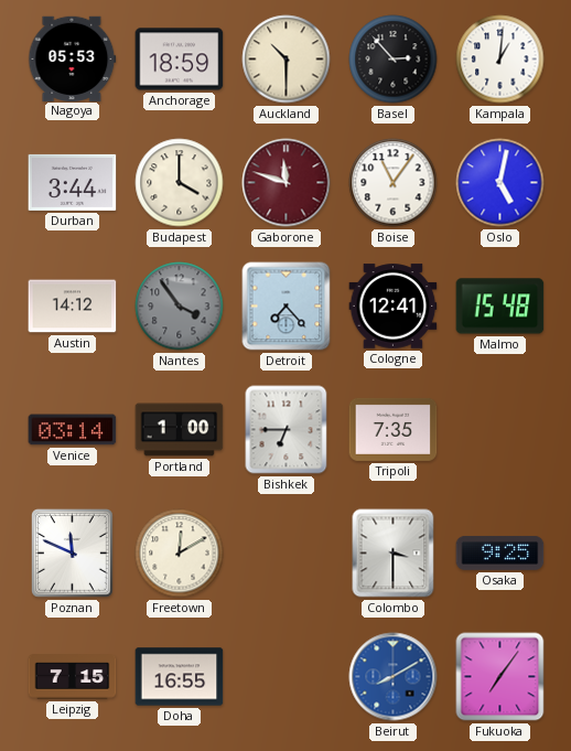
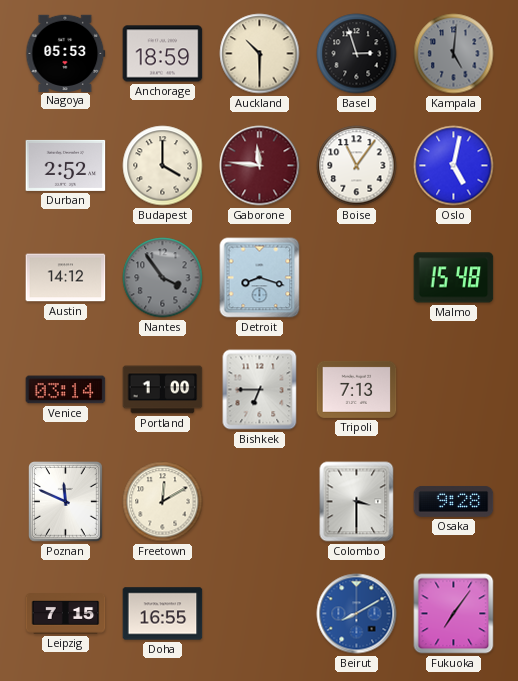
Basel: 2:53 -> 2:57 (357, 54)
Kampala: 1:01 -> 5:01 (454, 54)
Kampala dial: white -> grey (454, 54)
Durban: 3:44 -> 2:52 (66, 165)
Gaborone: 11:48 -> 11:46 (260, 166)
Detroit: 7:23 -> 8:18 (260, 278)
Cologne: 12:41 -> none (394, 307)
Tripoli: 7:35 -> 7:13 (357, 389)
Osaka: 9:25 -> 9:28 (454, 501)
